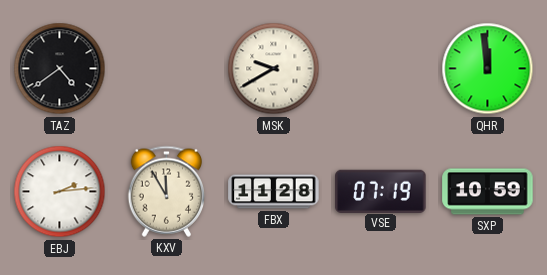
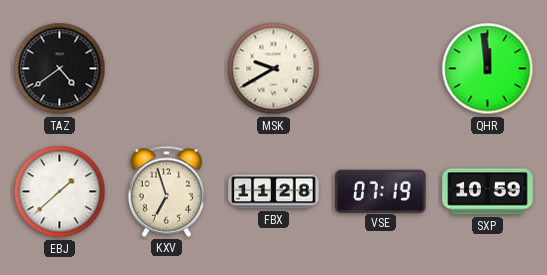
EBJ: 2:14 -> 1:38 (60, 192)
KXV: 11:55 -> 6:57 (167, 191)
